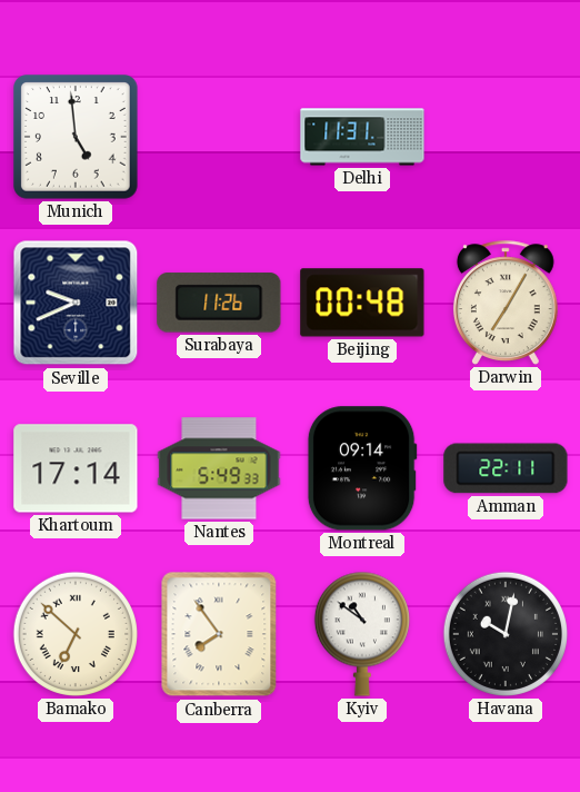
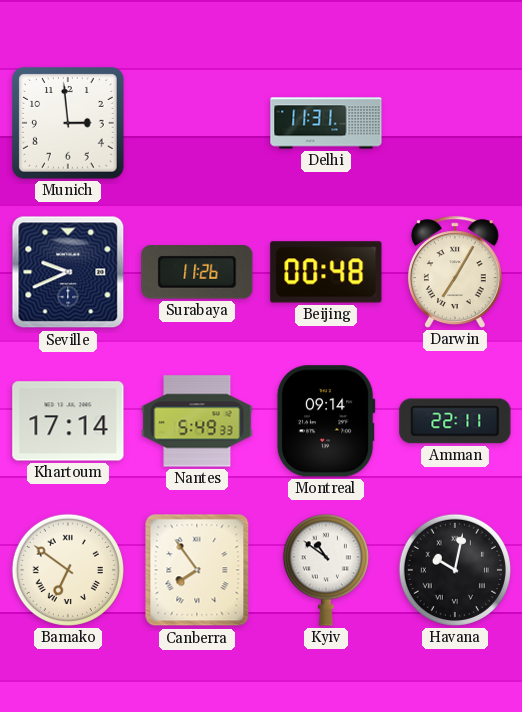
Munich: 4:59 -> 2:59 (69, 124)
Bamako: 6:52 -> 6:51 (68, 570)
